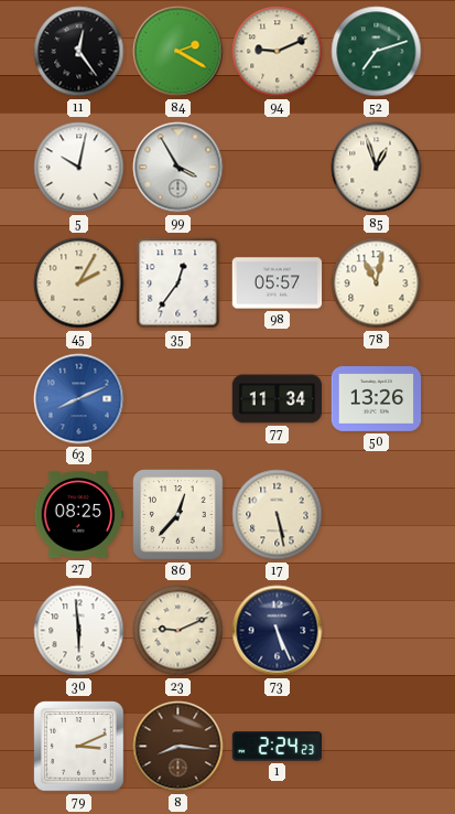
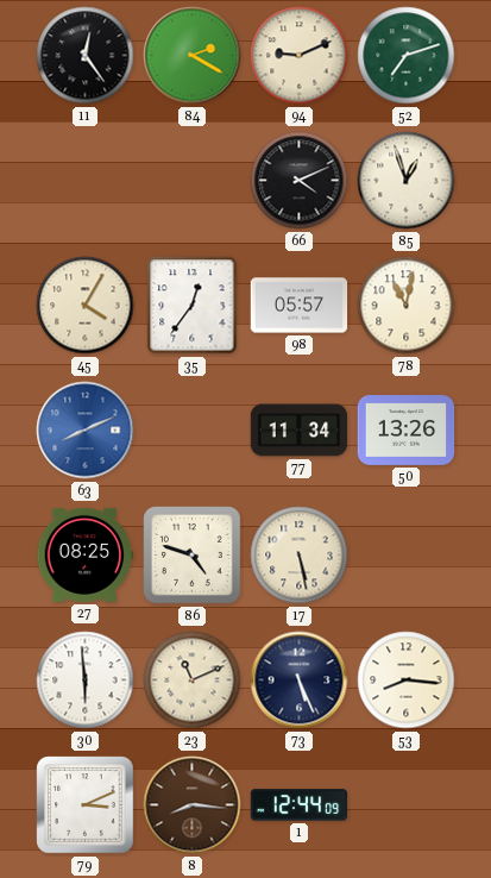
5: 10:02 -> none (79, 168)
99: 3:55 -> none (178, 168)
66: none -> 4:11 (300, 181)
45: 2:05 -> 4:05 (86, 306)
86: 12:37 -> 4:48 (193, 556)
23: 9:11 -> 11:11 (193, 681)
53: none -> 8:16 (407, 681)
1: 2:24 -> 12:44 (300, 805)
